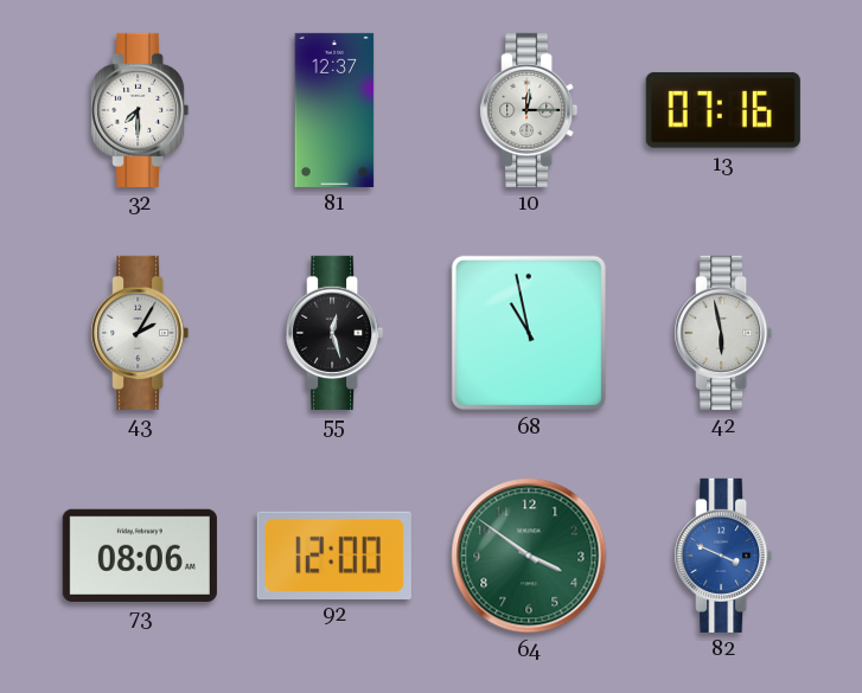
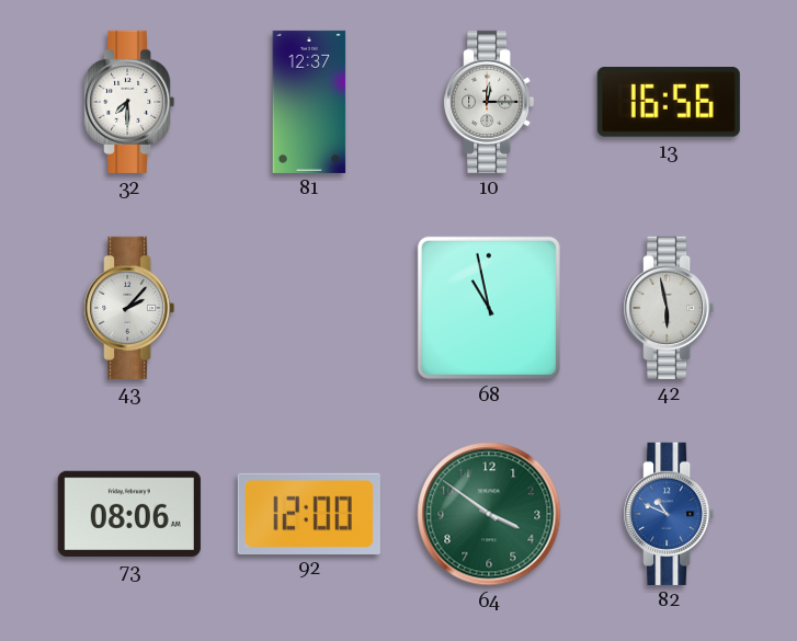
13: 07:16 -> 16:56 (669, 102)
43: 2:05 -> 2:07 (129, 308)
55: 12:27 -> none (334, 333)
82: 3:49 -> 10:49 (669, 514)
